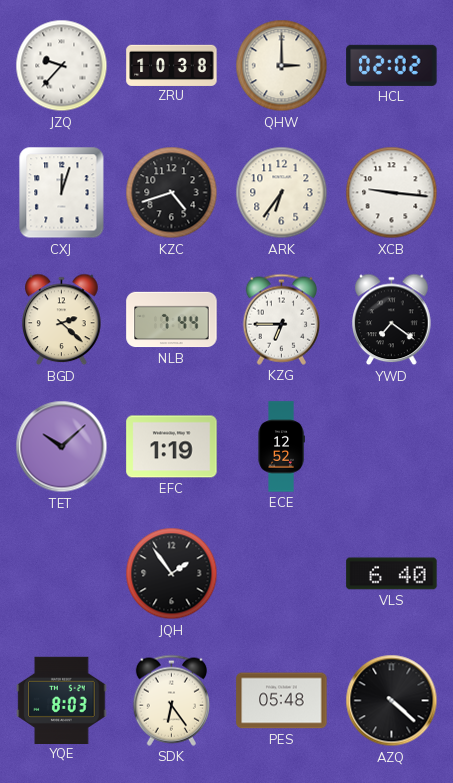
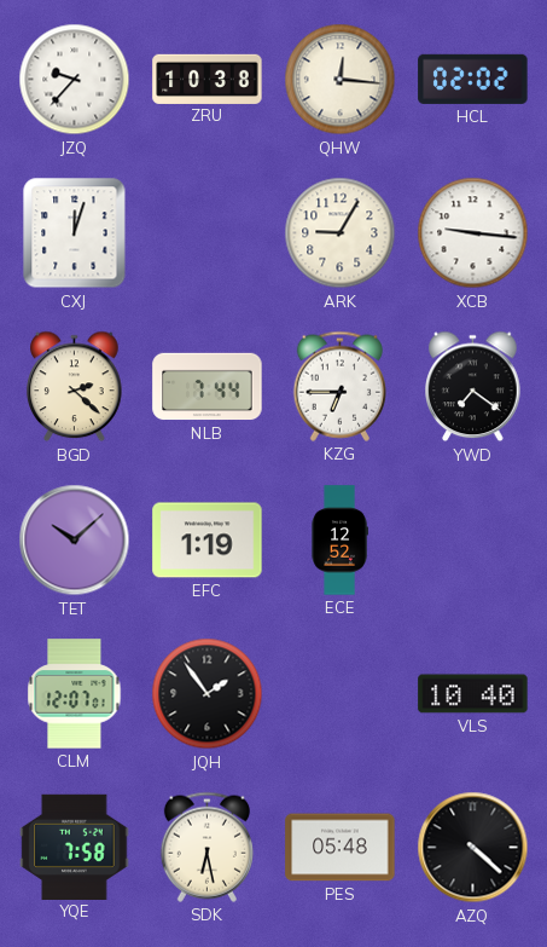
QHW: 3:00 -> 12:16 (341, 80)
KZC: 4:42 -> none (172, 193)
ARK: 6:36 -> 9:05 (341, 233)
CLM: none -> 12:07 (75, 694)
VLS: 6:40 -> 10:40 (473, 694)
YQE: 8:03 -> 7:58 (75, 847)
SDK: 6:24 -> 6:28 (206, 847)
